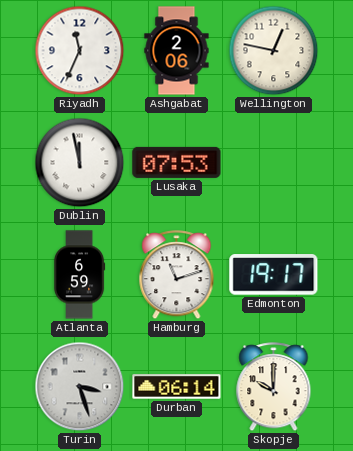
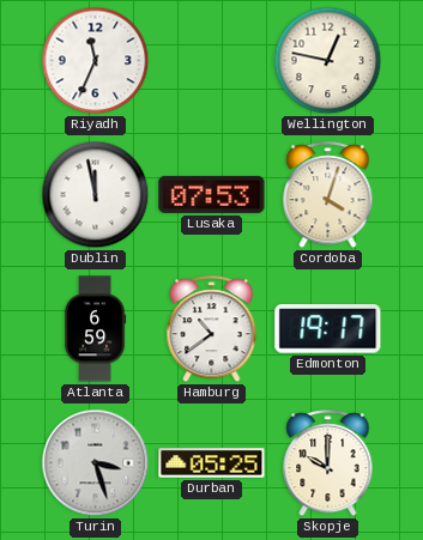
Ashgabat: 2:06 -> none (177, 51)
Cordoba: none -> 4:03 (328, 195)
Hamburg: 11:12 -> 10:39 (212, 329)
Durban: 06:14 -> 05:25 (212, 463)
